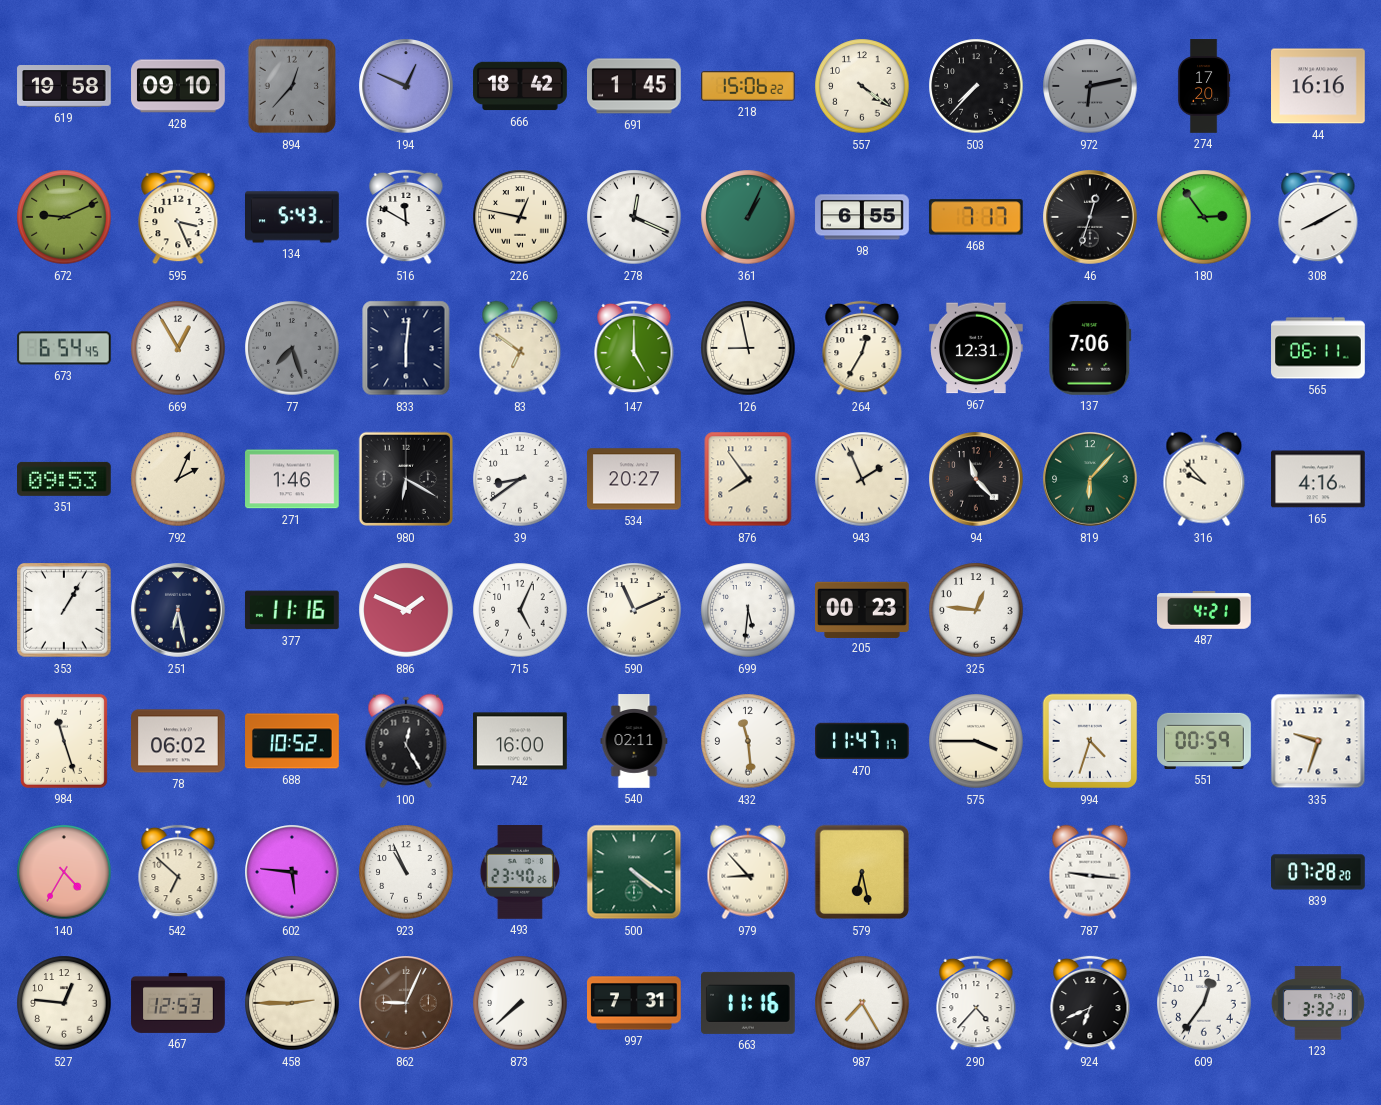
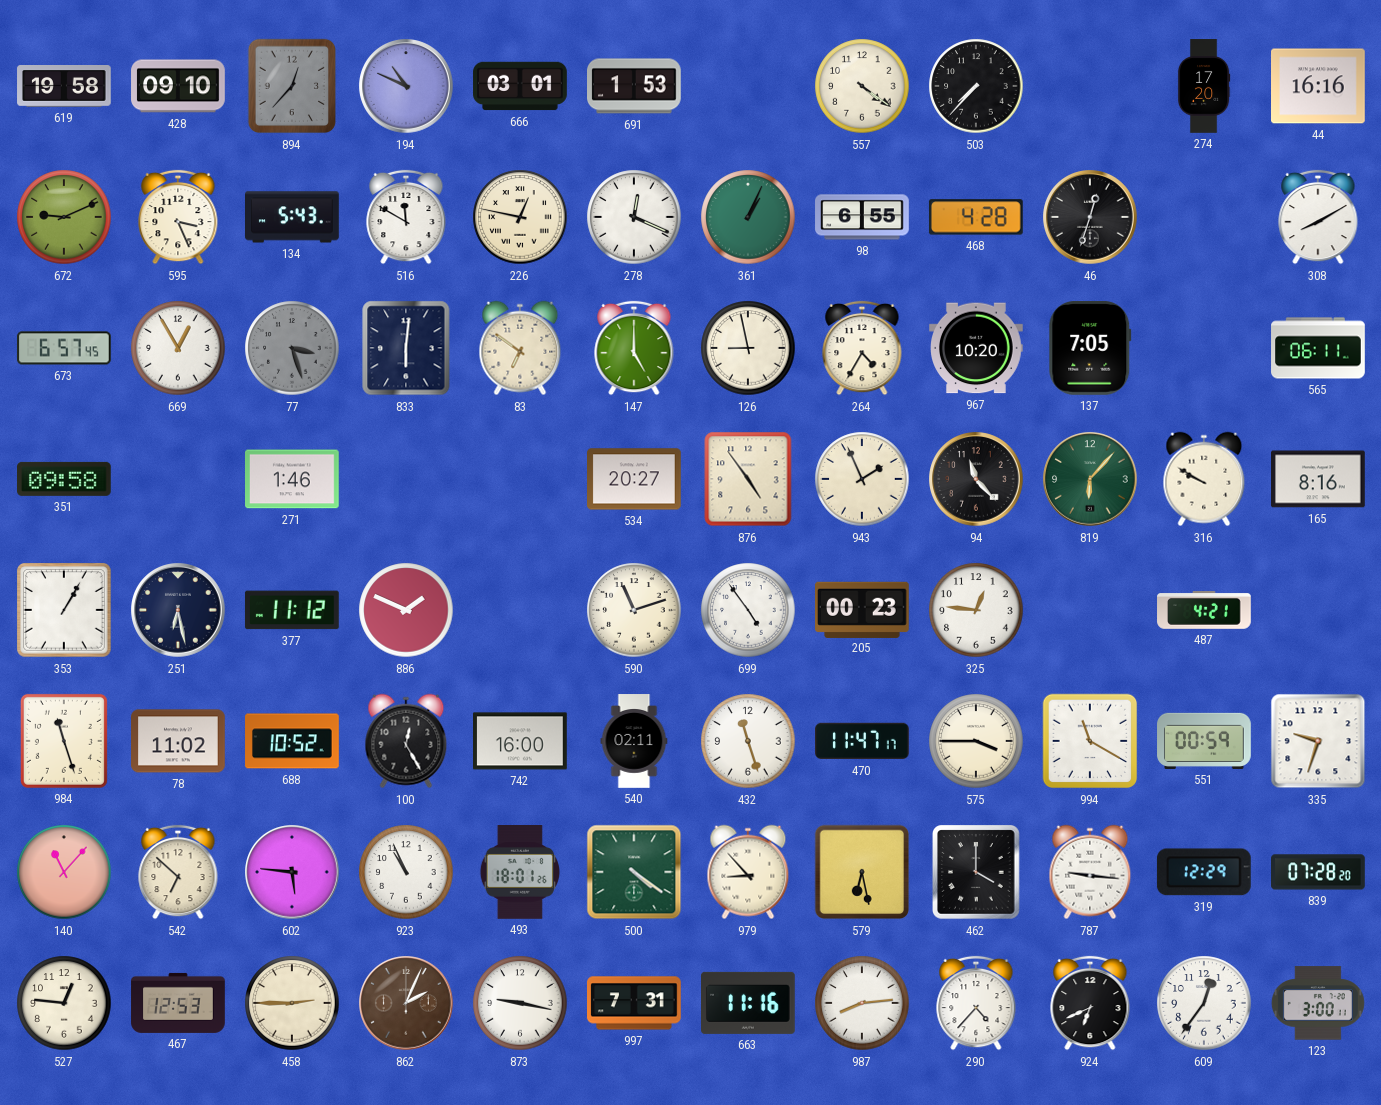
194: 12:49 -> 10:49 (406, 86)
666: 18:42 -> 03:01 (520, 86)
691: 1:45 -> 1:53 (635, 86)
218: 15:06 -> none (749, 86)
972: 6:13 -> none (1090, 86)
468: 7:17 -> 4:28 (976, 217)
180: 2:54 -> none (1204, 217)
673: 6:54 -> 6:57 (65, 348)
77: 7:27 -> 3:27 (292, 348)
264: 12:35 -> 4:35 (862, 348)
967: 12:31 -> 10:20 (977, 348)
137: 7:06 -> 7:05 (1090, 349)
351: 09:53 -> 09:58 (65, 479)
792: 2:04 -> none (178, 479)
980: 6:20 -> none (406, 479)
39: 8:39 -> none (520, 479)
876: 7:54 -> 4:54 (748, 479)
316: 9:53 -> 9:50 (1204, 479)
165: 4:16 -> 8:16 (1319, 479)
377: 11:16 -> 11:12 (292, 610)
715: 5:04 -> none (520, 610)
590: 11:11 -> 11:12 (634, 610)
699: 5:31 -> 4:54 (748, 610)
78: 06:02 -> 11:02 (179, 741)
432: 11:29 -> 11:27 (748, 741)
994: 4:33 -> 11:20 (1090, 741)
140: 4:35 -> 11:07 (64, 872)
493: 23:40 -> 18:01 (519, 873)
462: none -> 4:00 (977, 872)
319: none -> 12:29 (1204, 872)
862: 9:04 -> 2:04 (406, 1003)
873: 7:38 -> 9:17 (520, 1003)
987: 7:25 -> 8:14 (862, 1003)
123: 3:32 -> 3:00 (1318, 1003)
